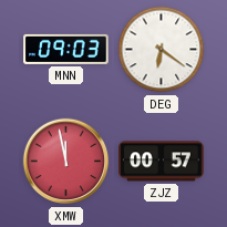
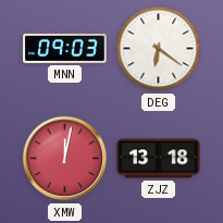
XMW: 11:58 -> 12:02 (65, 159)
ZJZ: 00:57 -> 13:18 (159, 159)
